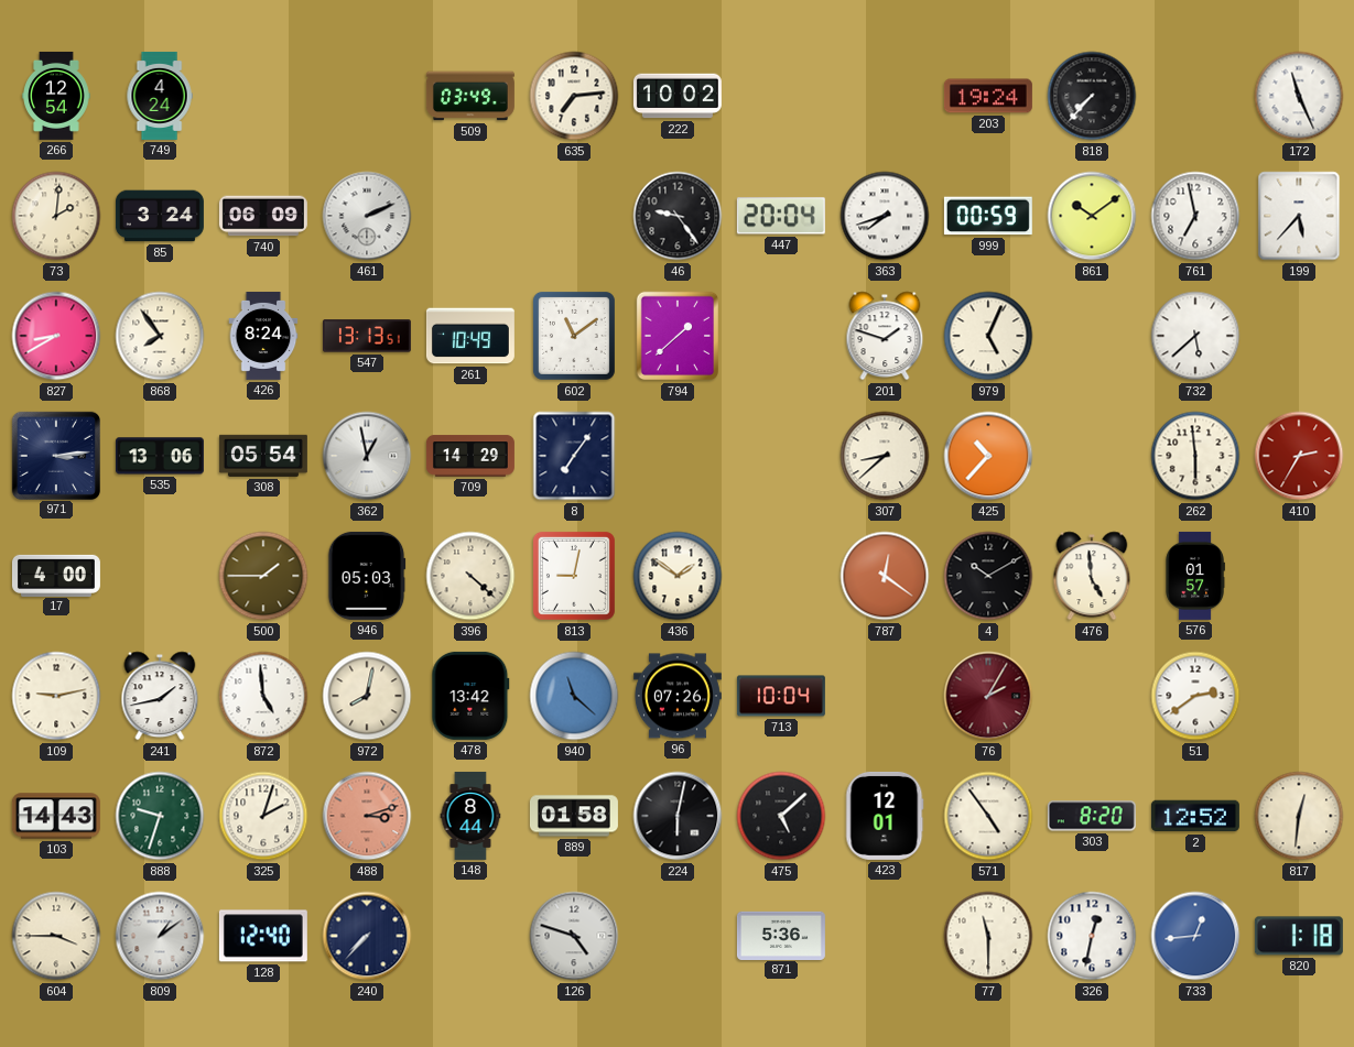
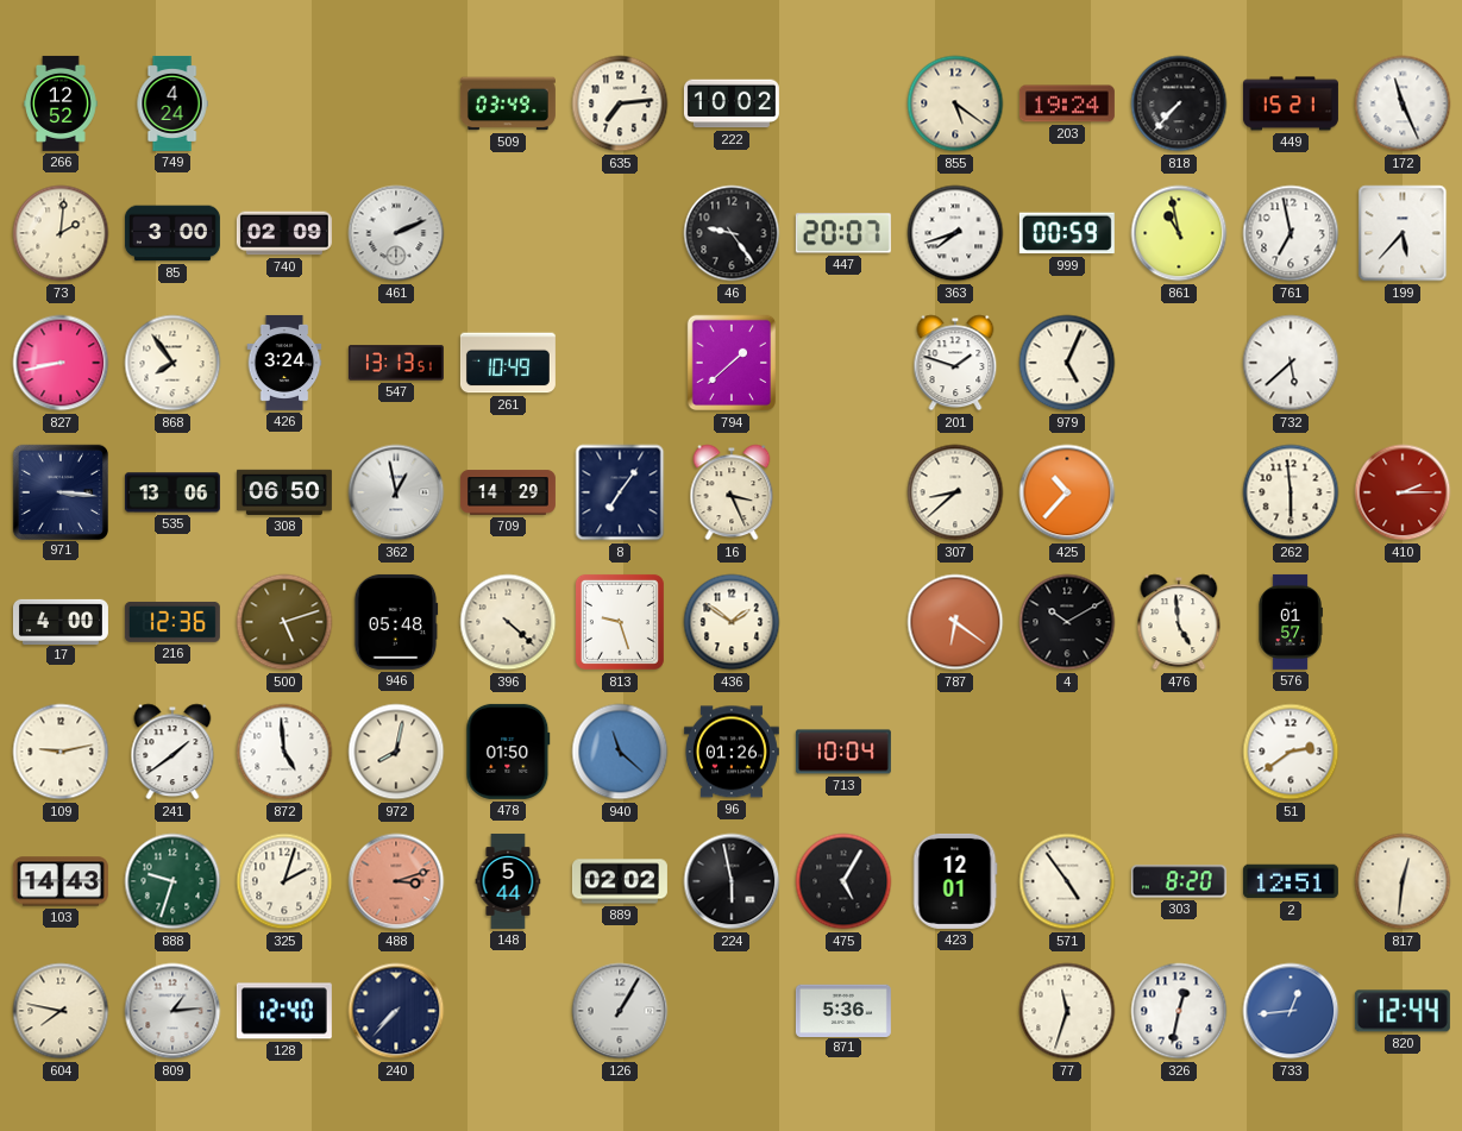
266: 12:54 -> 12:52 (61, 103)
855: none -> 5:21 (955, 103)
449: none -> 15:21 (1291, 103)
85: 3:24 -> 3:00 (172, 233)
740: 06:09 -> 02:09 (284, 233)
447: 20:04 -> 20:07 (843, 233)
861: 10:09 -> 10:58 (1179, 233)
827: 8:40 -> 8:43 (61, 363)
426: 8:24 -> 3:24 (284, 363)
602: 11:09 -> none (574, 336)
971: 3:14 -> 3:16 (59, 491)
308: 05:54 -> 06:50 (284, 492)
16: none -> 3:26 (732, 492)
410: 2:35 -> 2:15 (1403, 492)
216: none -> 12:36 (172, 622)
500: 1:45 -> 5:12 (284, 622)
946: 05:03 -> 05:48 (396, 622)
813: 9:02 -> 9:27 (620, 622)
787: 12:21 -> 6:21 (955, 622)
241: 1:43 -> 1:39 (172, 752)
478: 13:42 -> 01:50 (508, 752)
96: 07:26 -> 01:26 (732, 752)
76: 2:05 -> none (988, 696)
148: 8:44 -> 5:44 (508, 881)
889: 01:58 -> 02:02 (620, 881)
224: 6:02 -> 5:58 (732, 881)
475: 5:08 -> 5:05 (843, 881)
2: 12:52 -> 12:51 (1291, 881)
604: 3:45 -> 7:47 (61, 1011)
809: 1:09 -> 1:14 (172, 1011)
126: 4:48 -> 1:05 (620, 1011)
77: 11:30 -> 11:33 (1067, 1011)
820: 1:18 -> 12:44 (1403, 1011)
